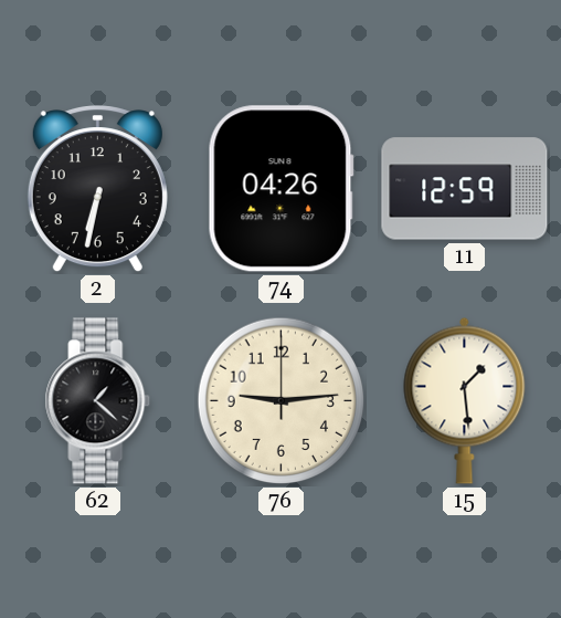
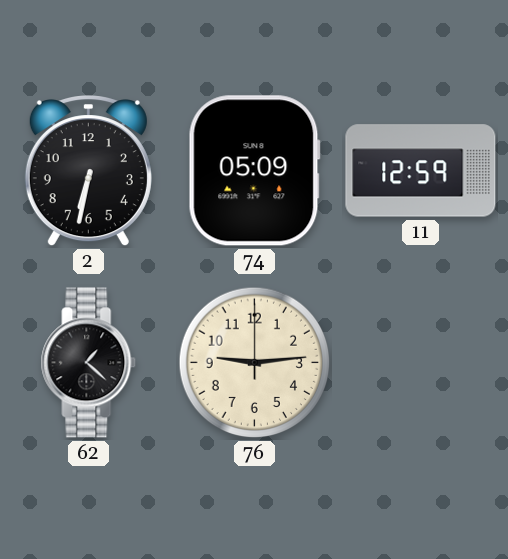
74: 04:26 -> 05:09 (254, 171)
15: 1:29 -> none (465, 400)
